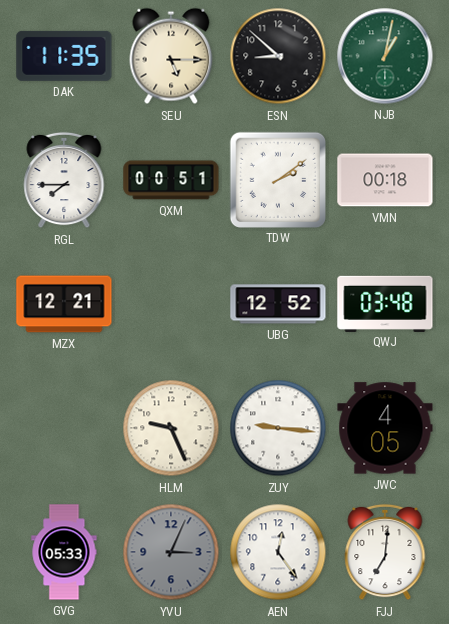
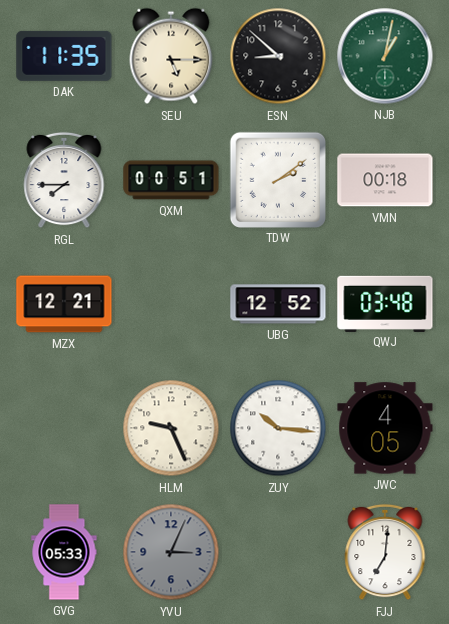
ZUY: 9:16 -> 10:16 (278, 428)
AEN: 12:24 -> none (278, 552)
